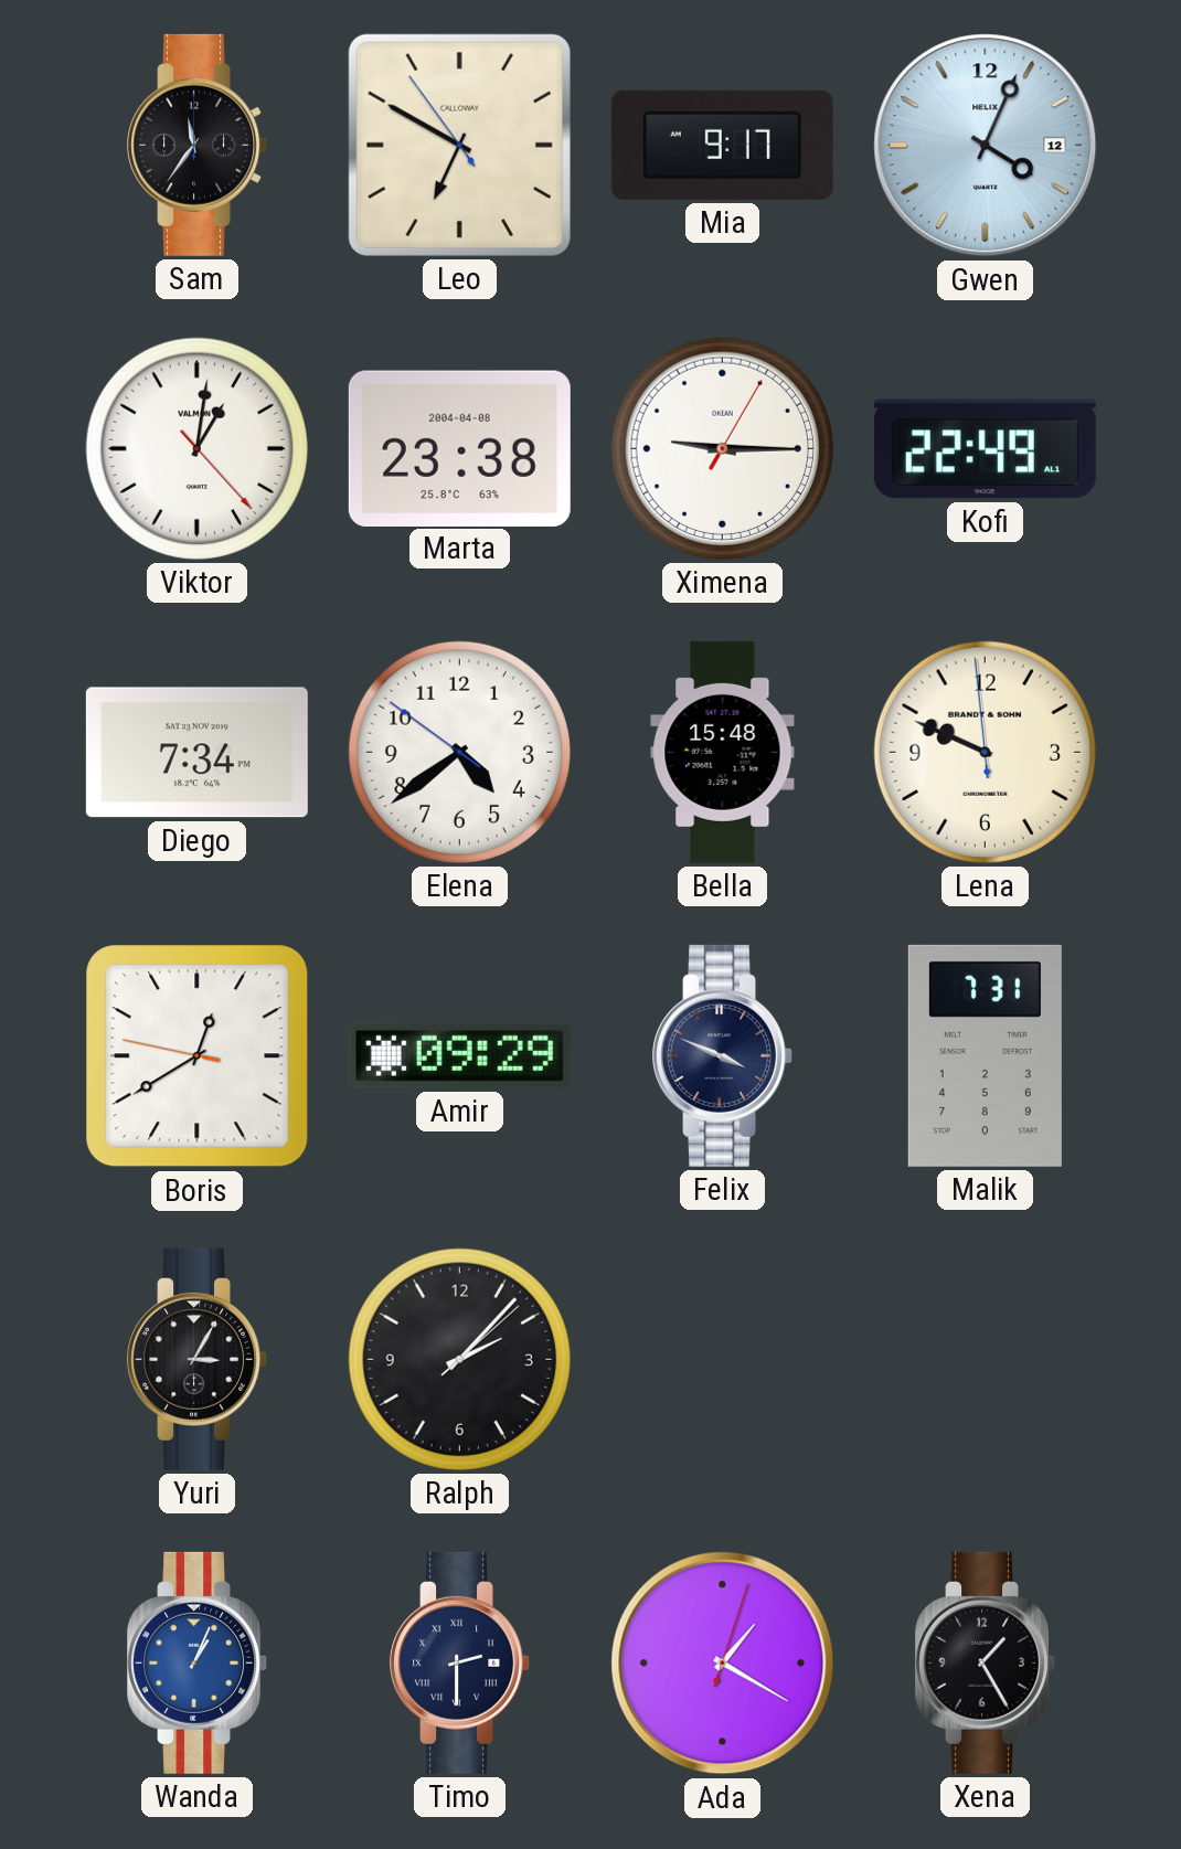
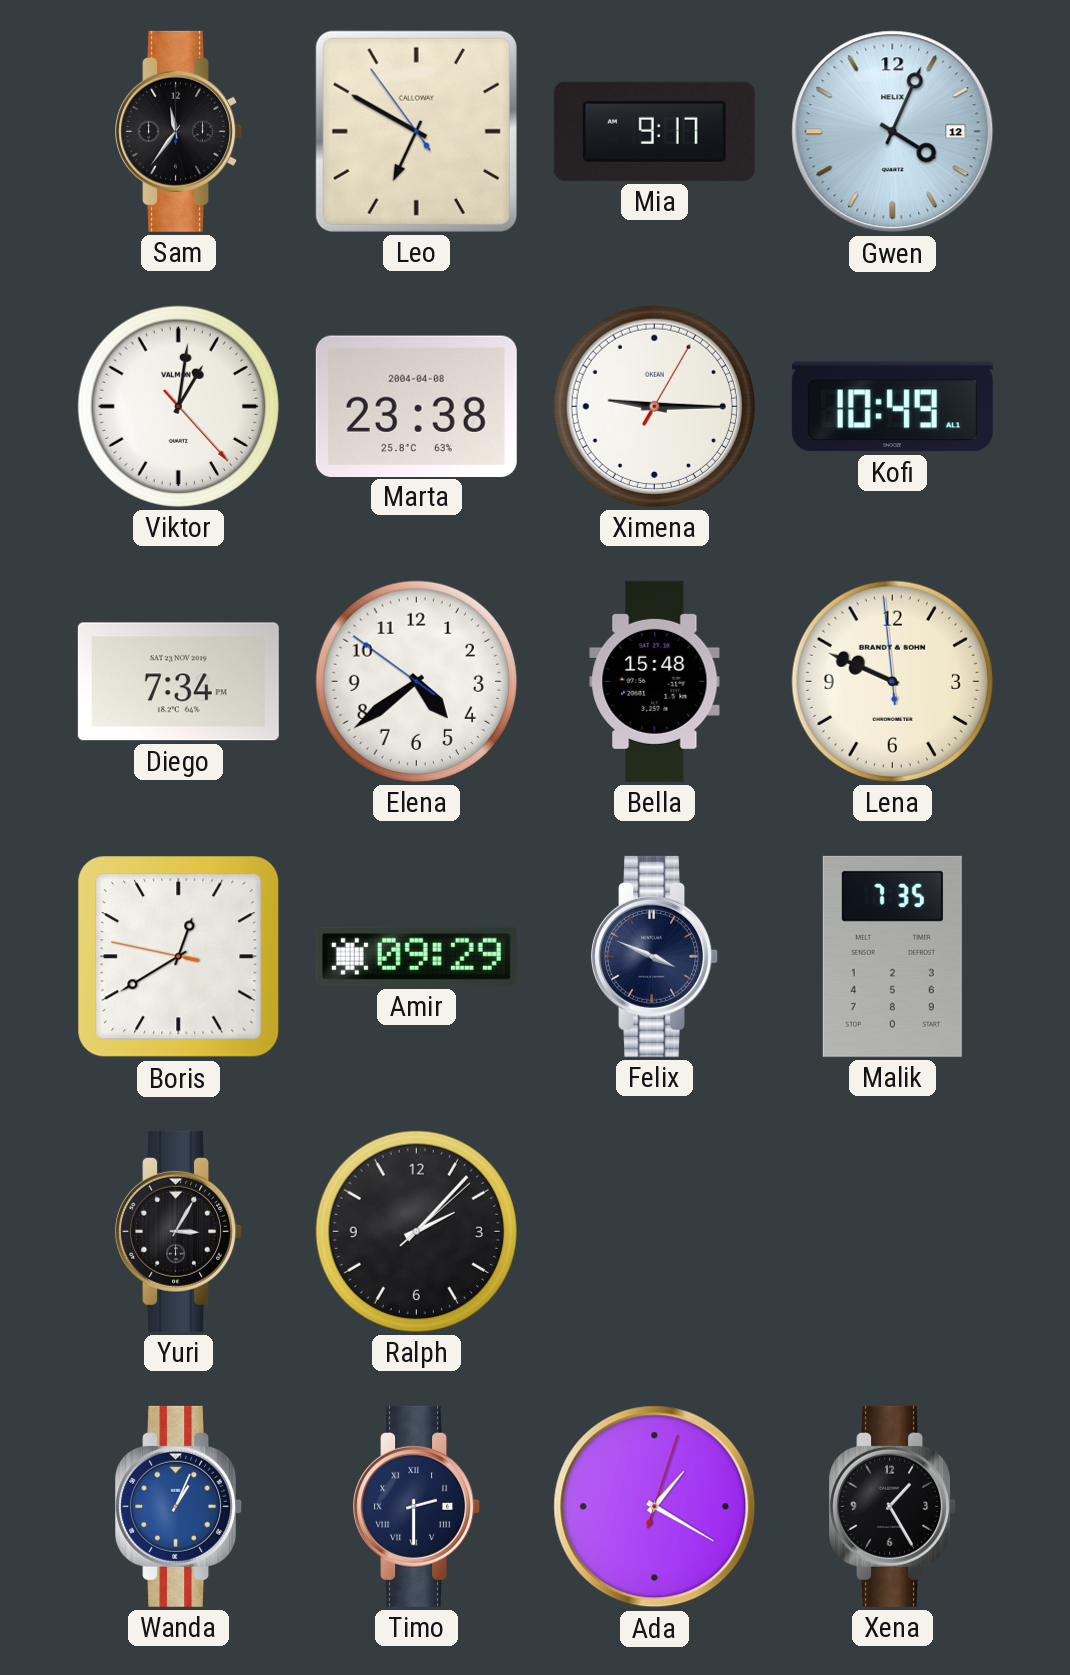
Kofi: 22:49 -> 10:49 (892, 407)
Malik: 7:31 -> 7:35 (892, 956)
